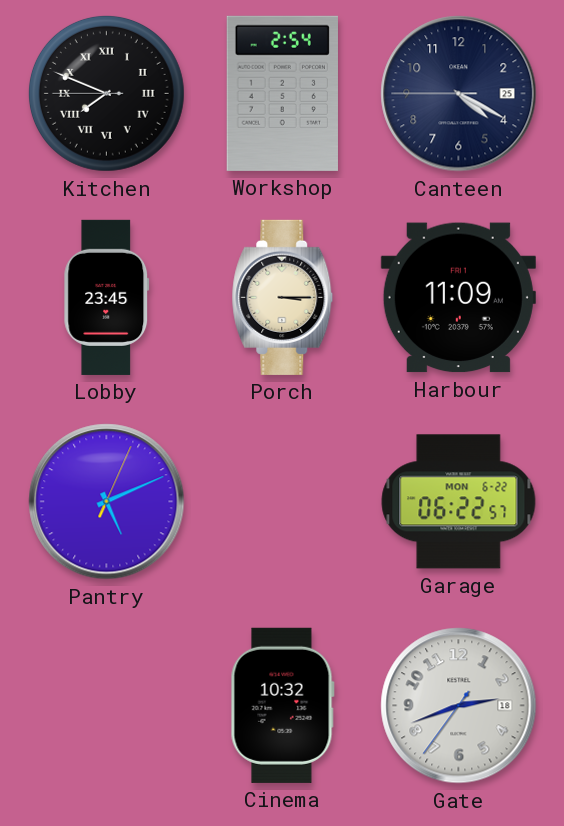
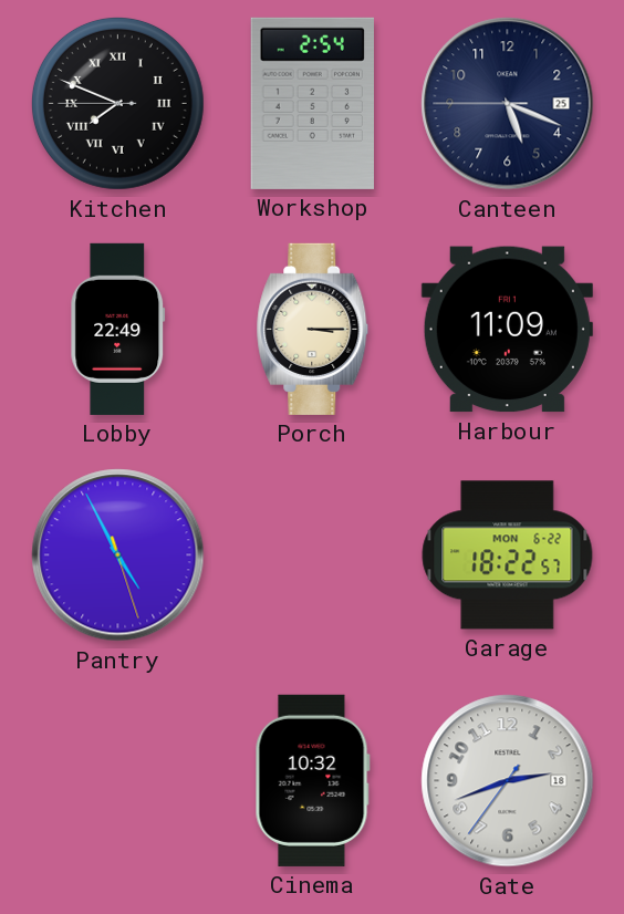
Canteen: 4:19 -> 5:18 (508, 104)
Lobby: 23:45 -> 22:49 (118, 329)
Pantry: 5:11 -> 4:55 (118, 555)
Garage: 06:22 -> 18:22 (508, 555)
